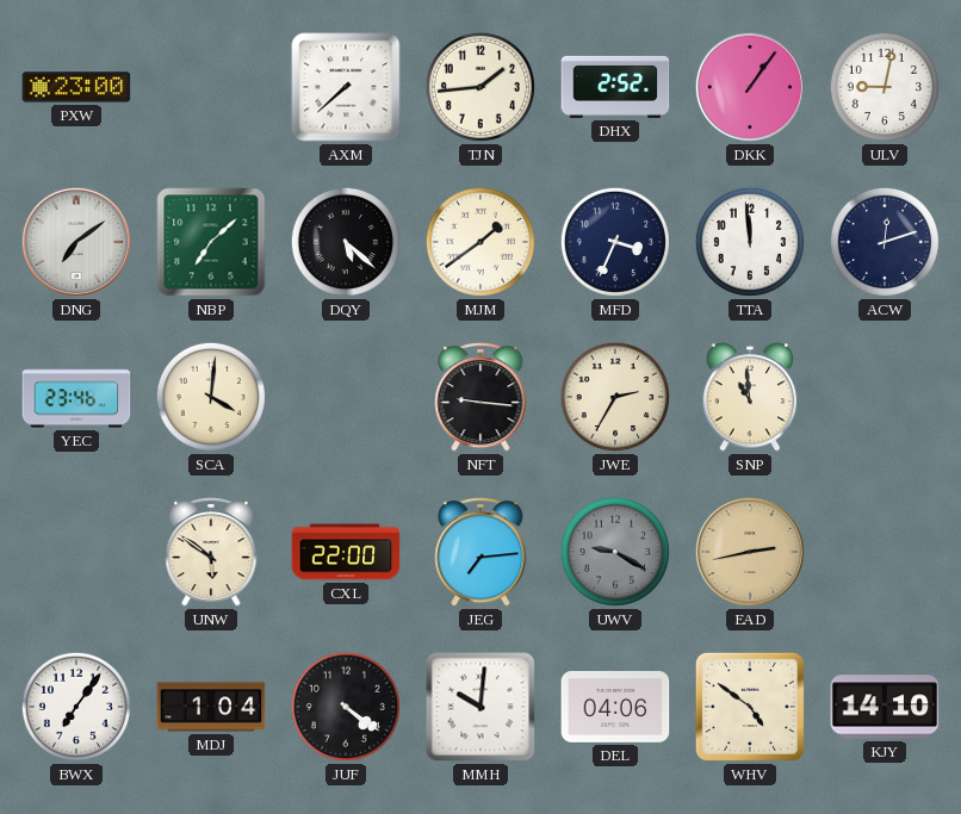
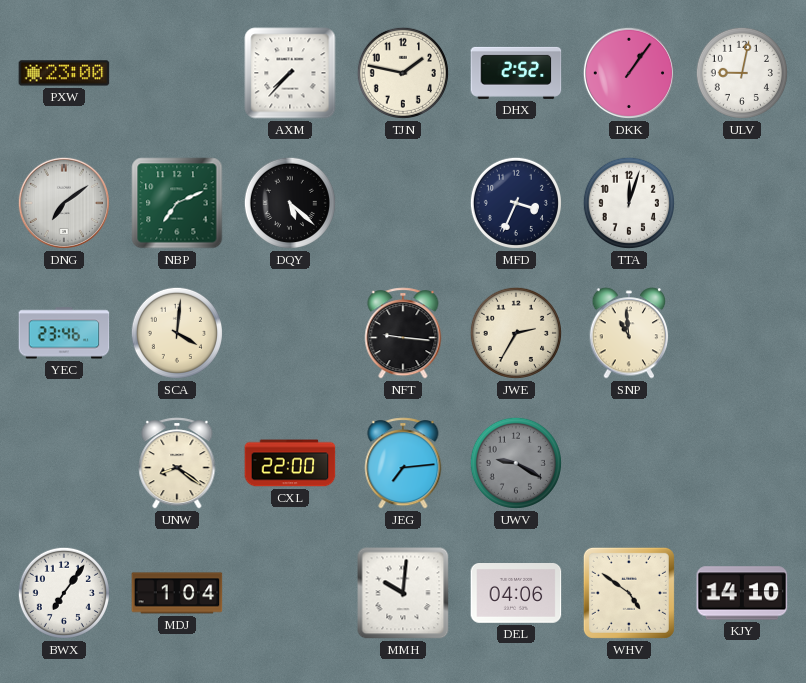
AXM: 7:38 -> 7:37 (290, 73)
TJN: 1:44 -> 1:47 (403, 73)
NBP: 7:08 -> 7:11 (177, 203)
MJM: 1:39 -> none (480, 242)
TTA: 11:59 -> 12:03 (629, 203)
ACW: 12:12 -> none (885, 242)
UNW: 5:51 -> 8:21 (177, 463)
EAD: 2:43 -> none (750, 552)
JUF: 4:21 -> none (346, 707)
